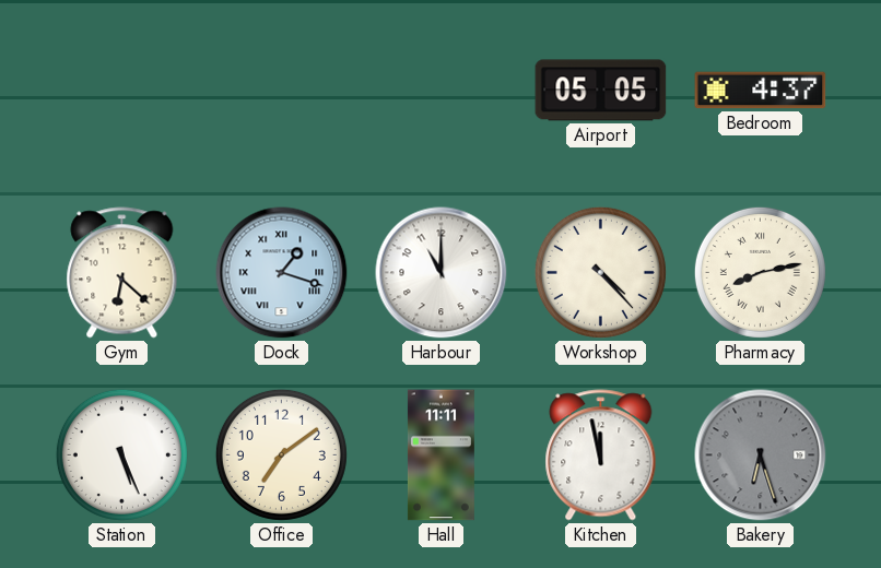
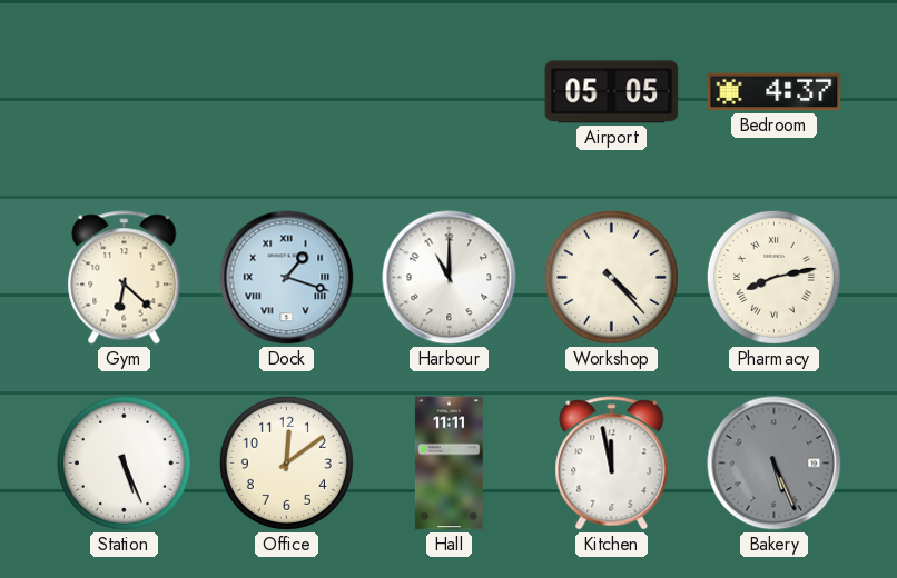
Office: 7:09 -> 12:09 (286, 462)
Bakery: 6:27 -> 5:26 (775, 464)
